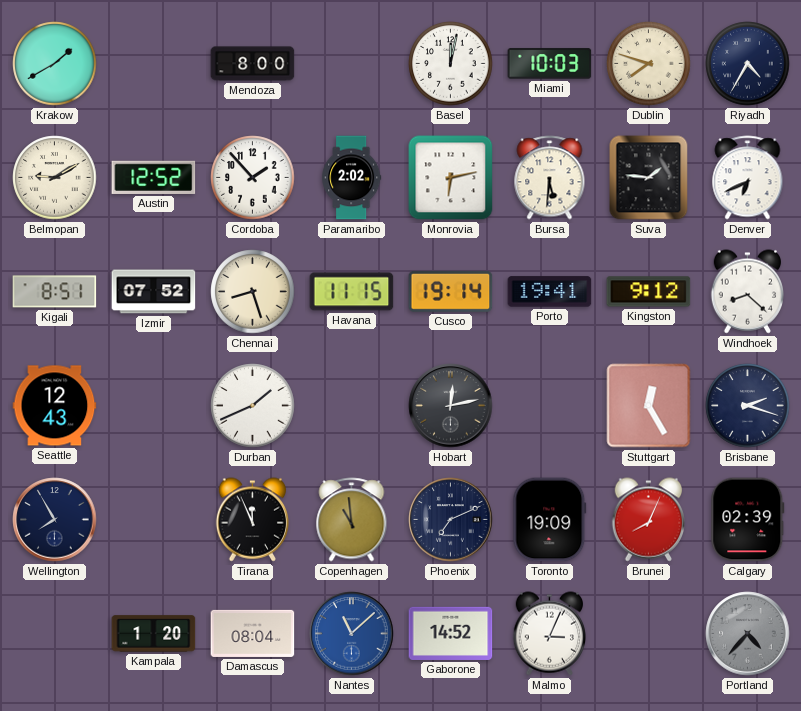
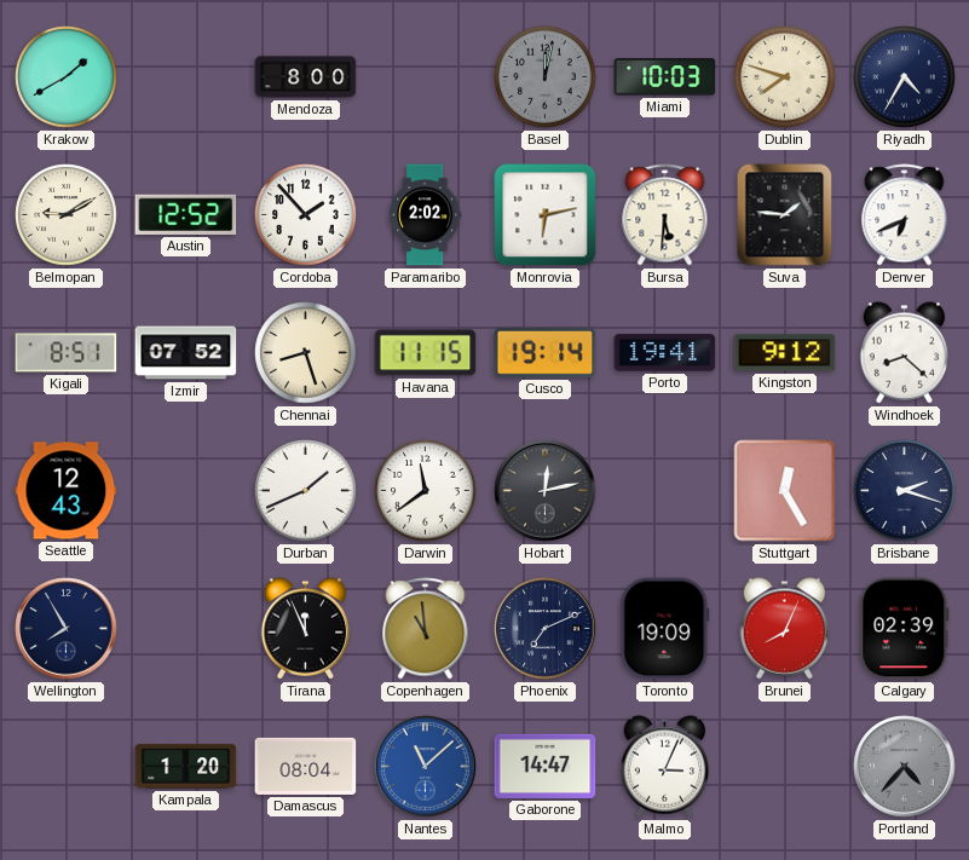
Basel dial: white -> grey (546, 77)
Darwin: none -> 11:39 (426, 491)
Gaborone: 14:52 -> 14:47 (546, 766)
